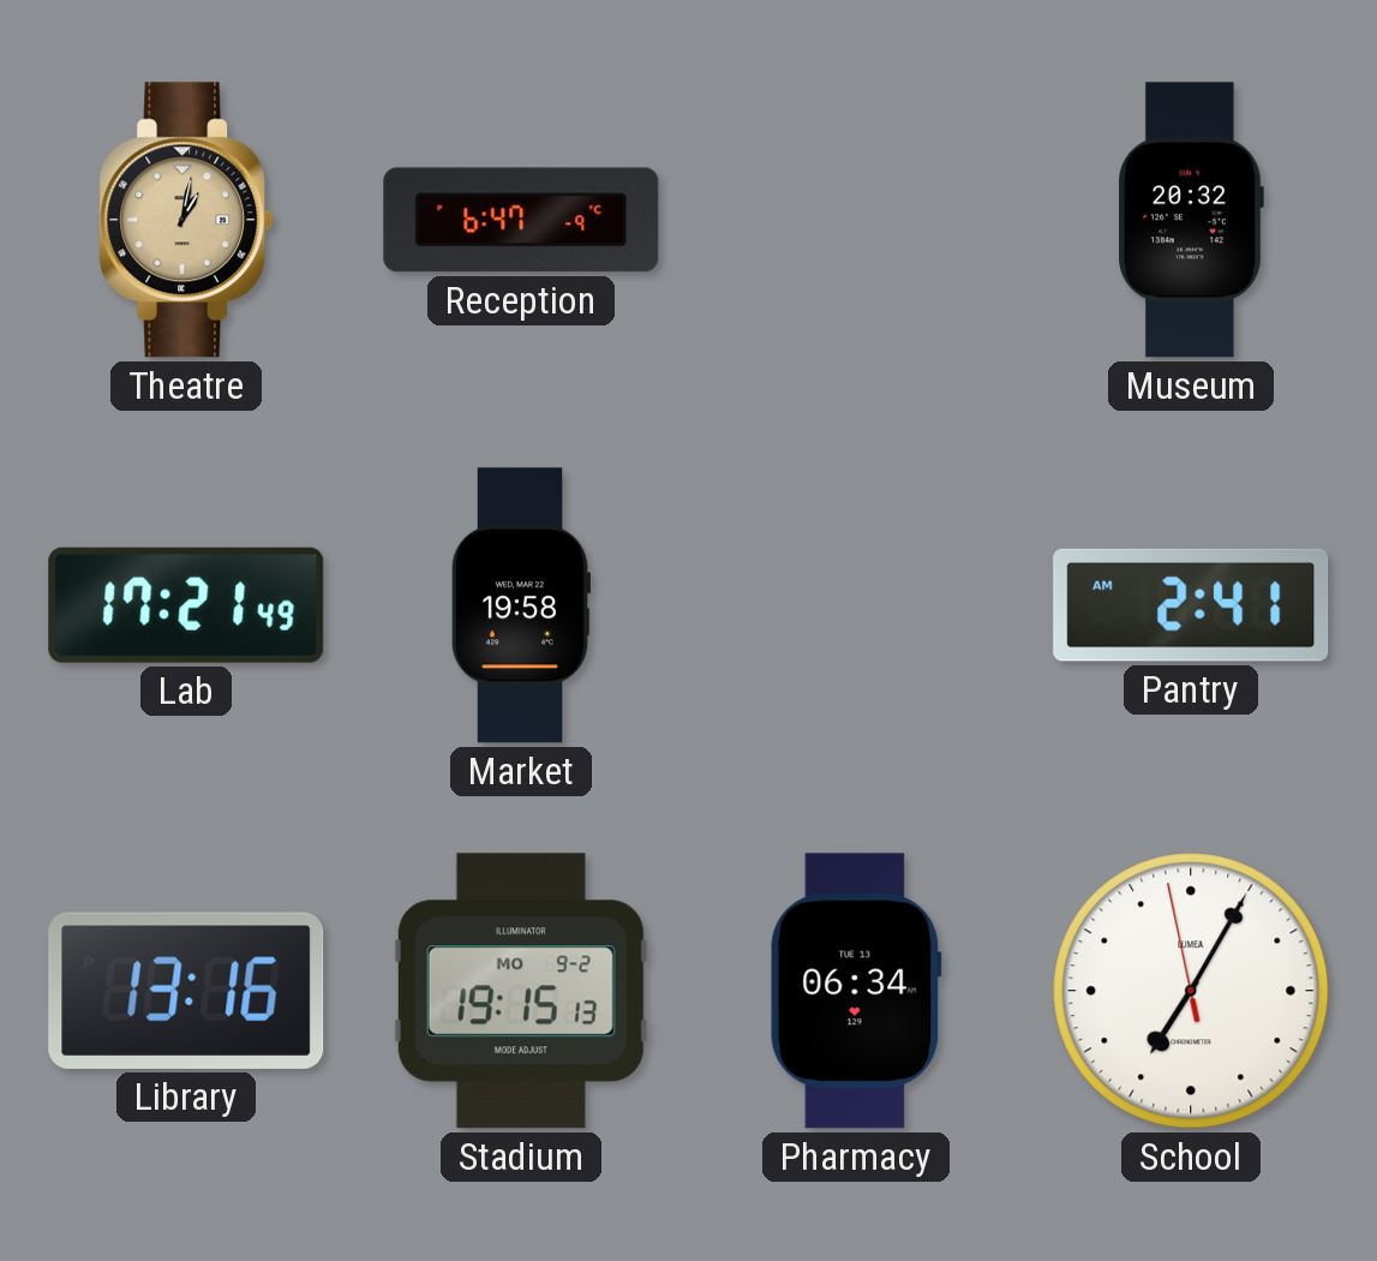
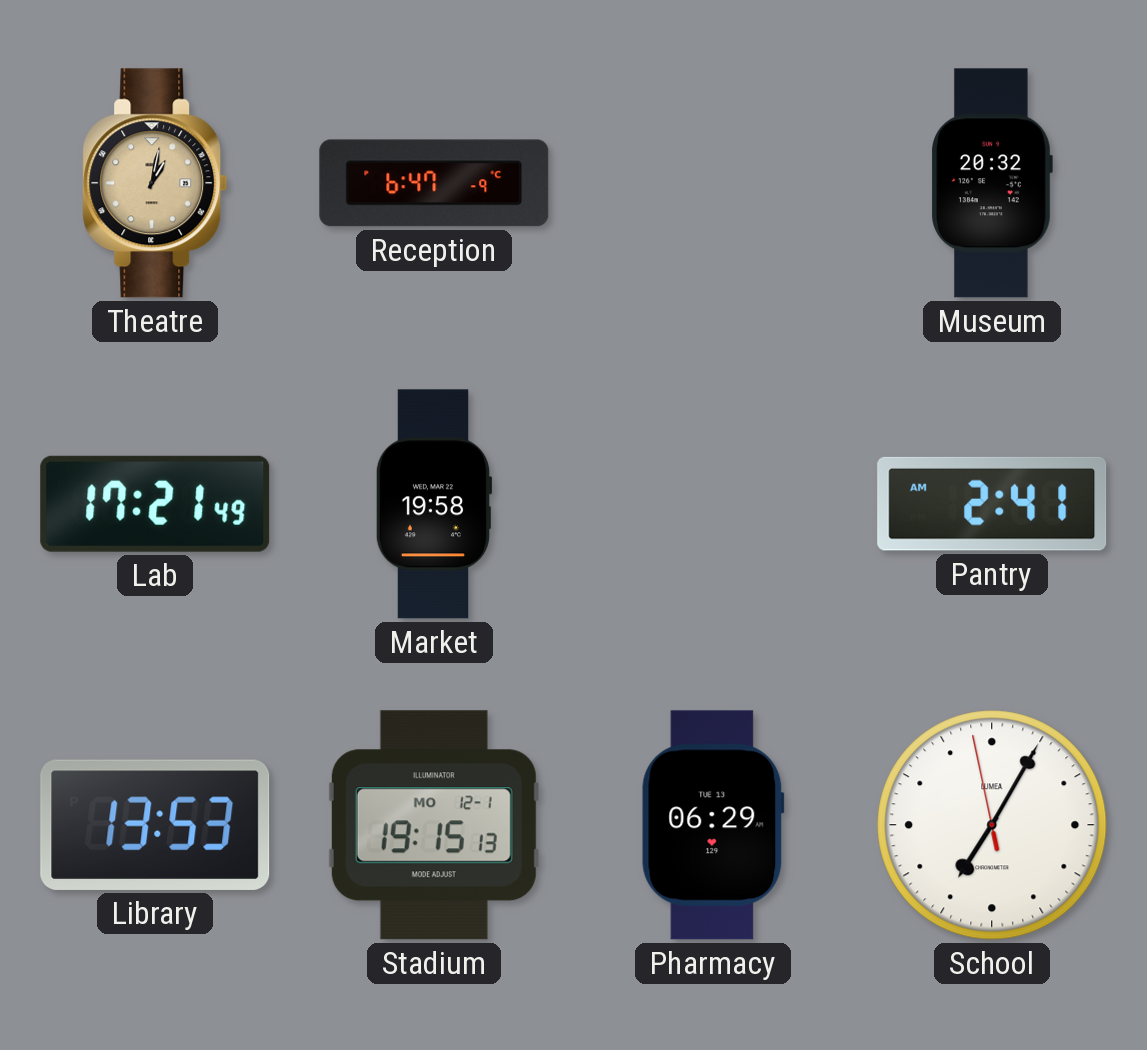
Library: 13:16 -> 13:53 (155, 825)
Stadium date: MO 9-2 -> MO 12-1 (434, 825)
Pharmacy: 06:34 -> 06:29 (713, 825)
